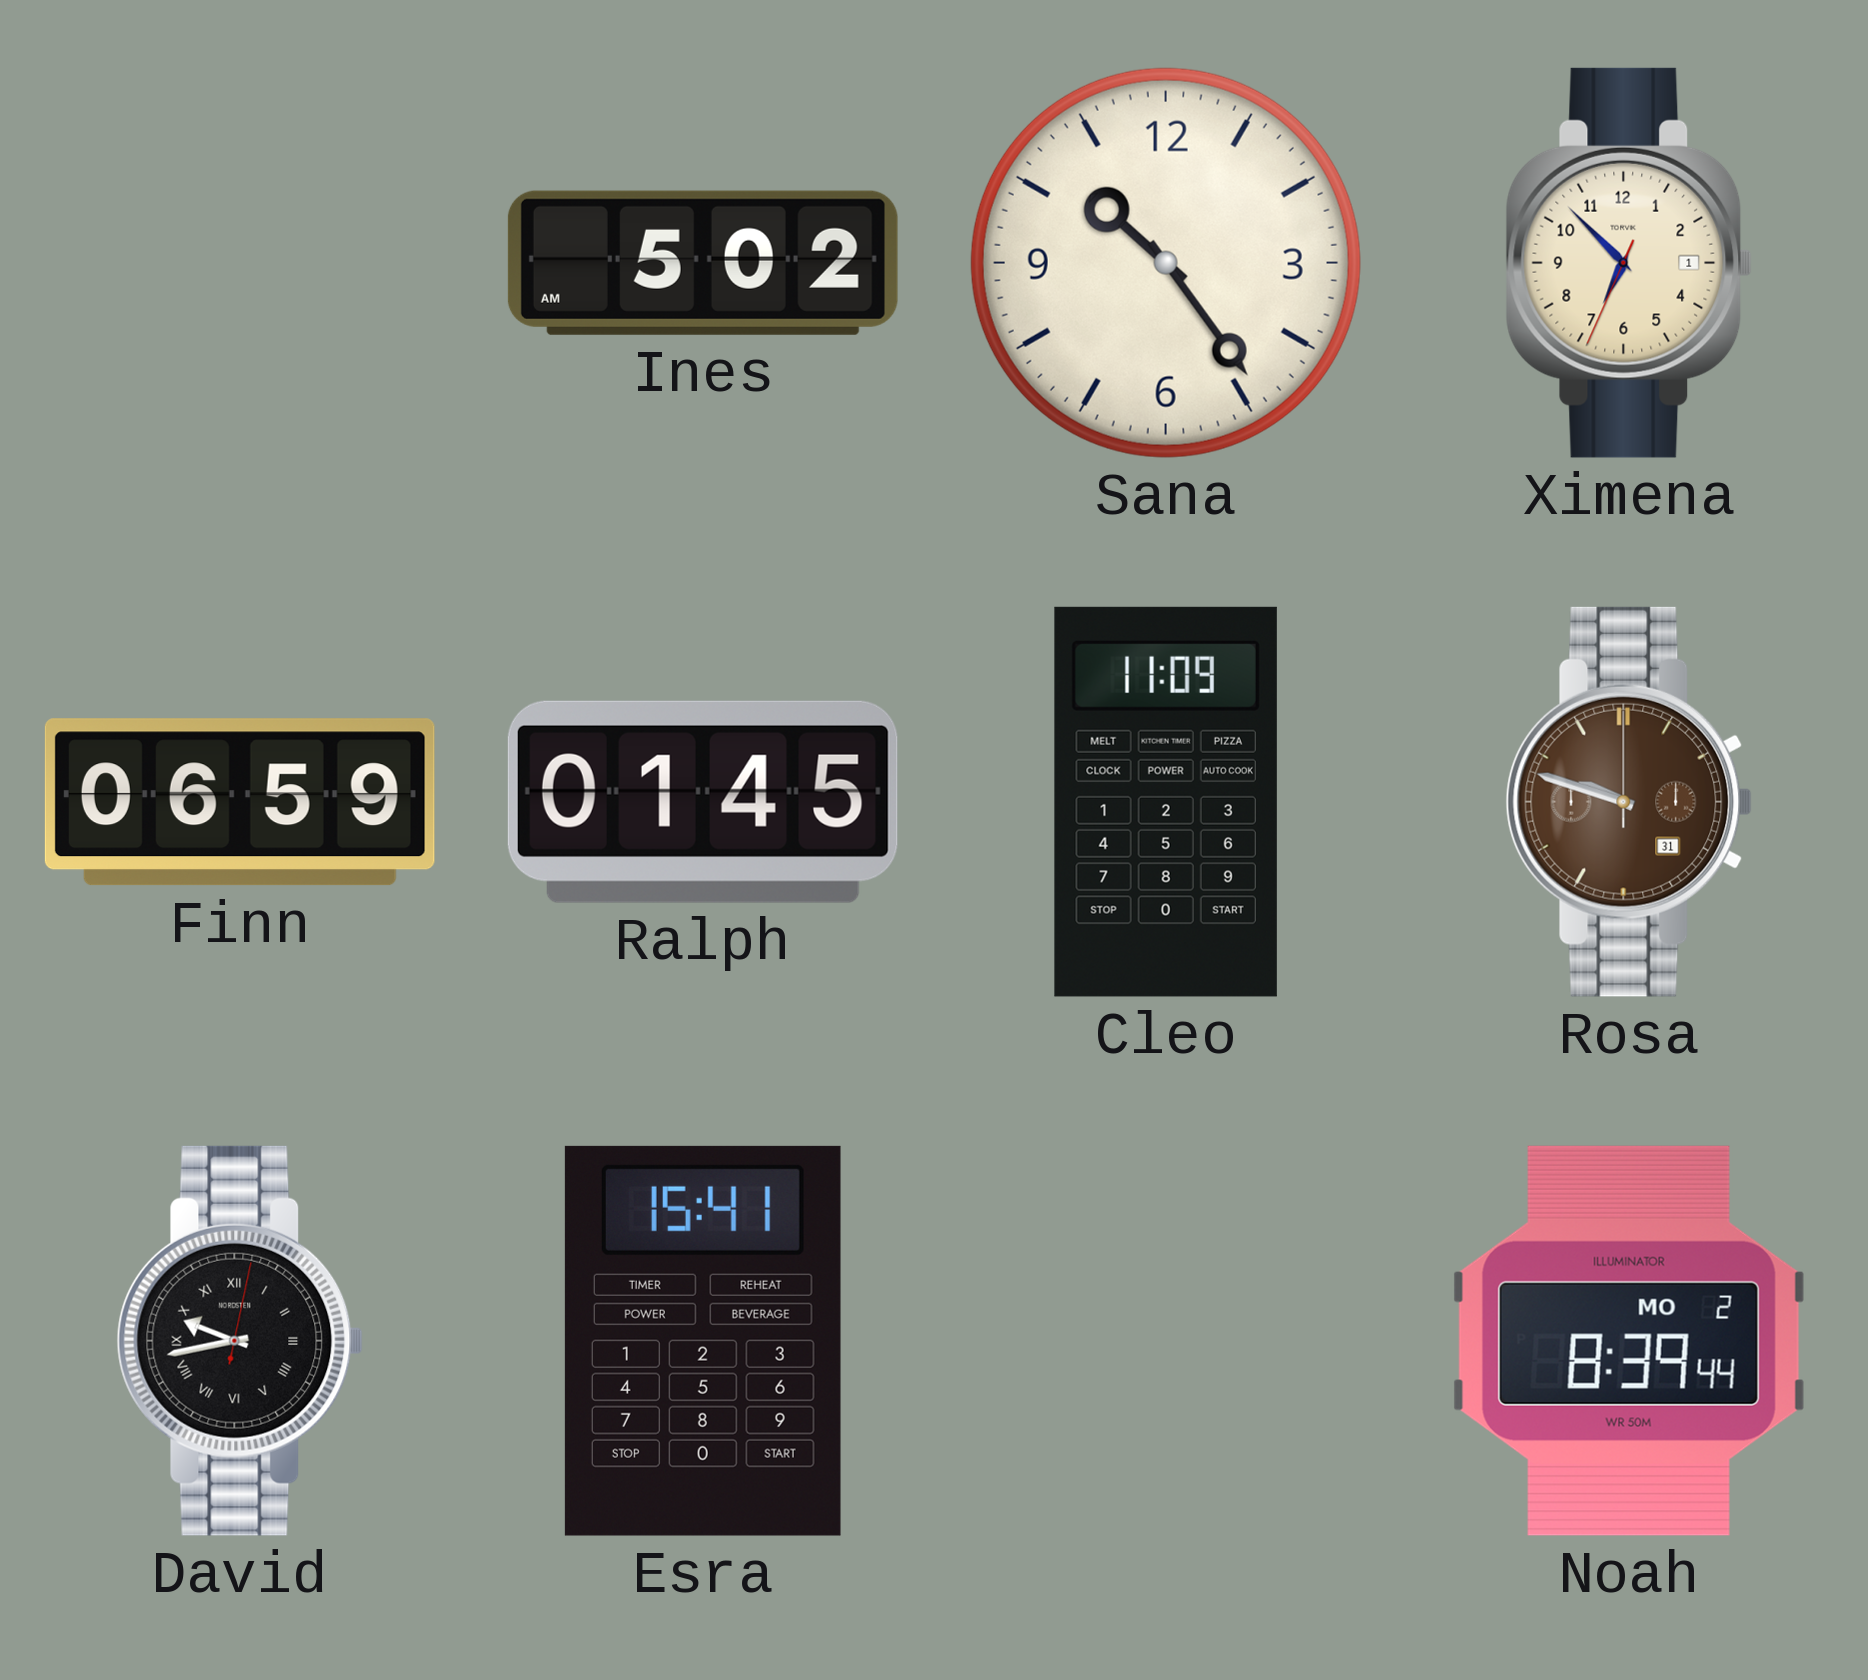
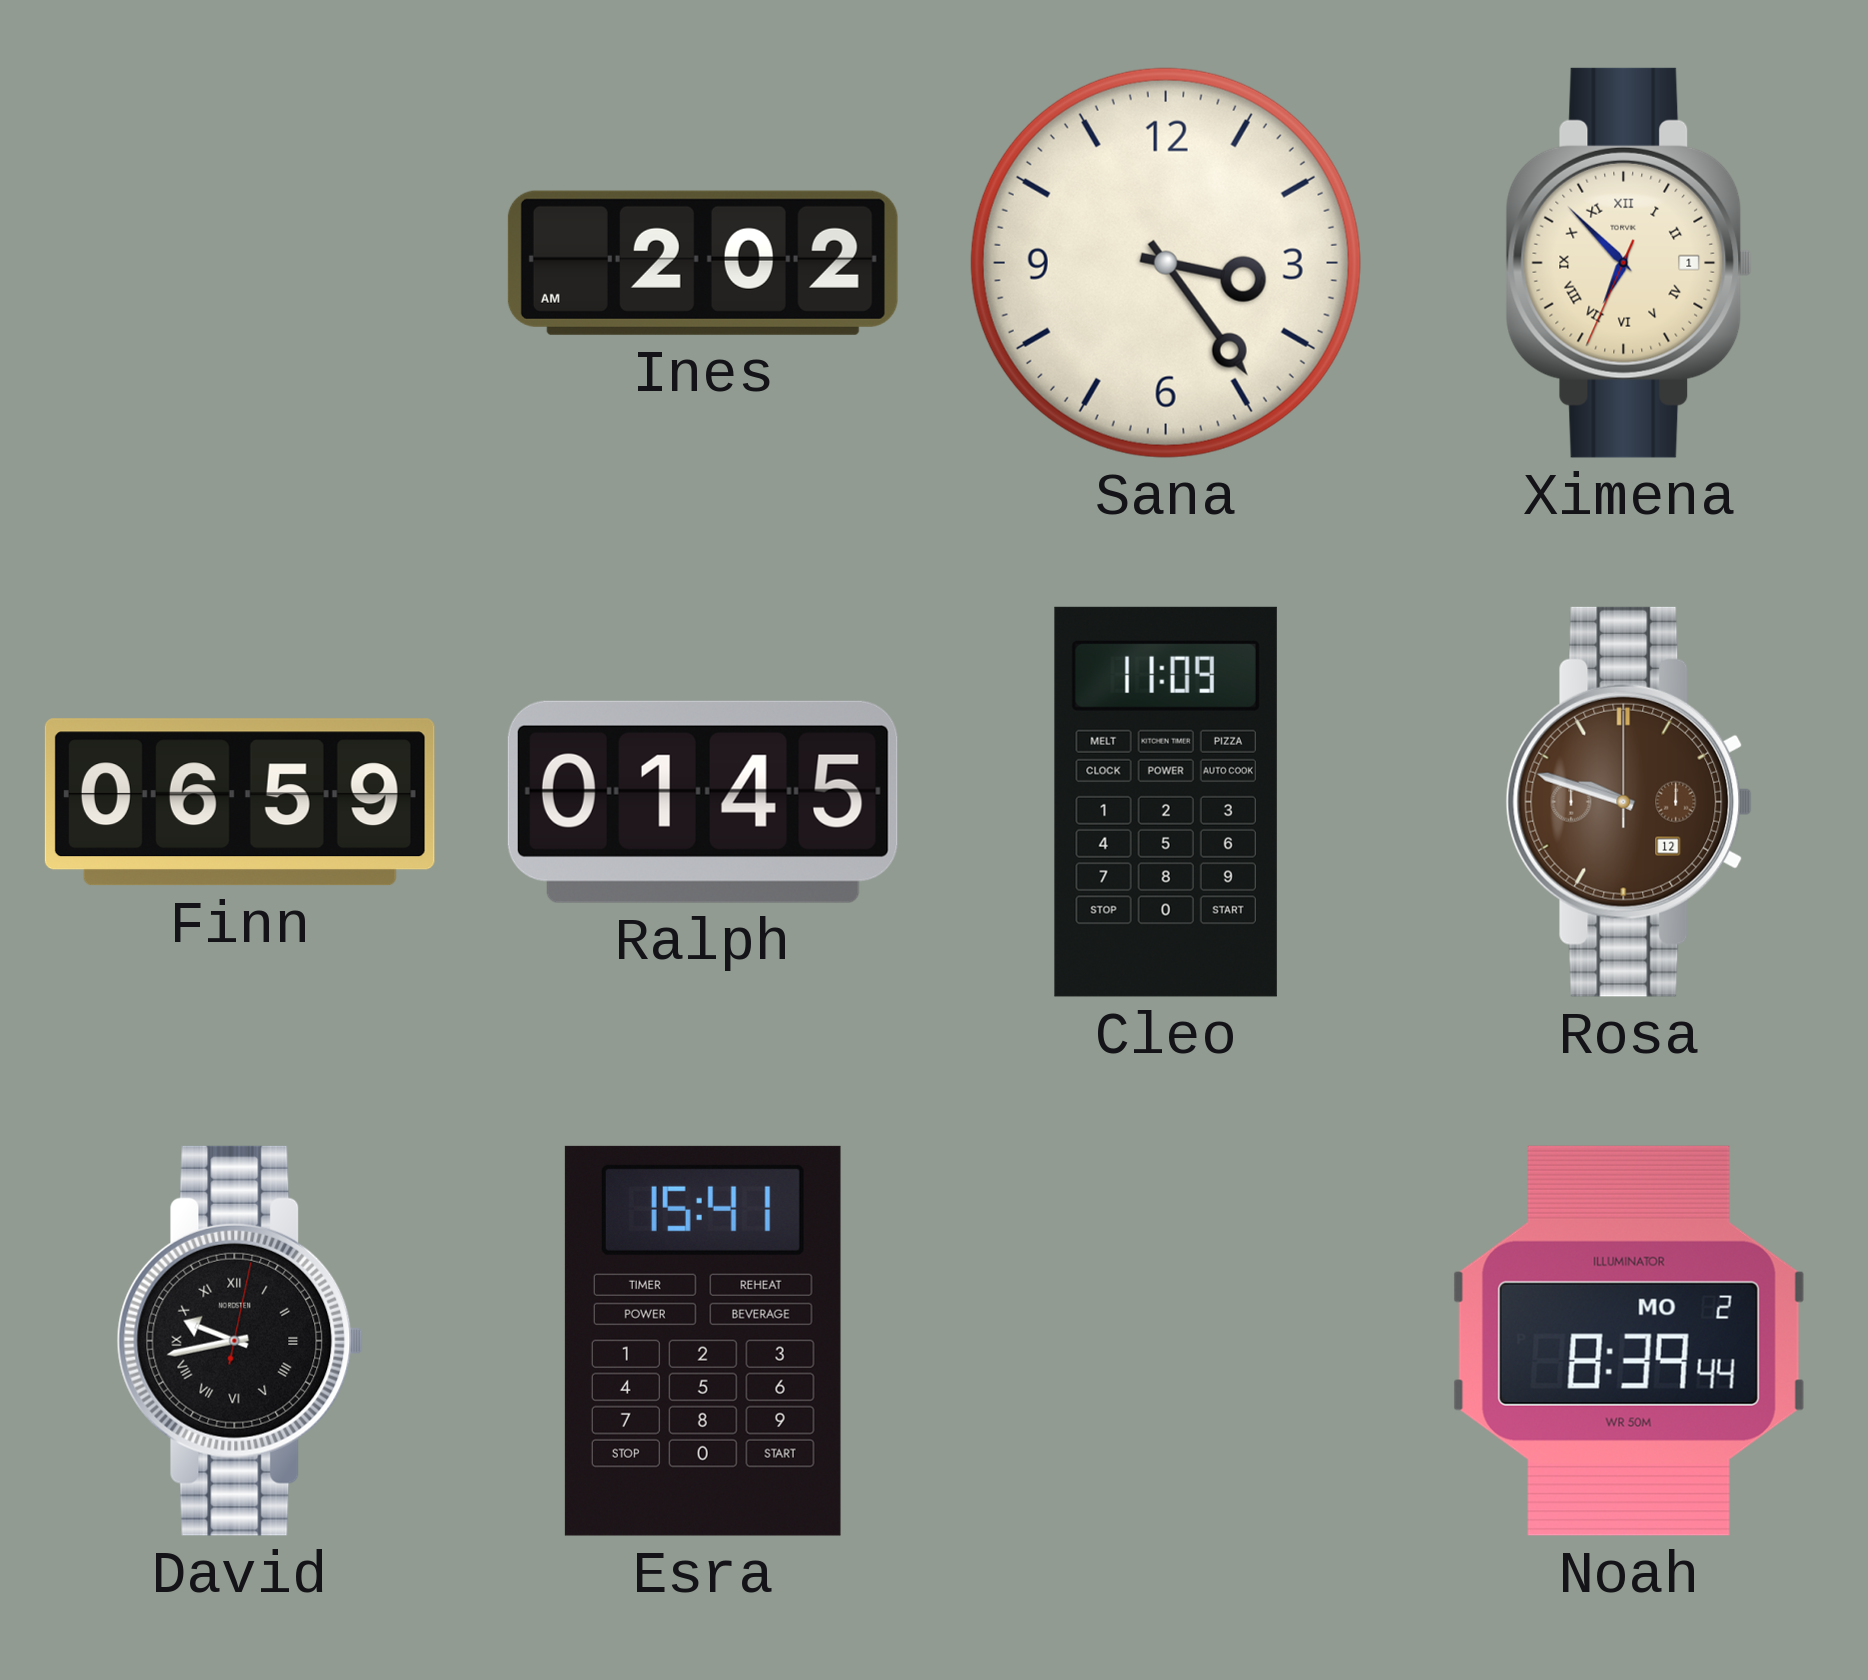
Ines: 5:02 -> 2:02 (703, 263)
Sana: 10:24 -> 3:24 (1166, 263)
Ximena numerals: Arabic -> Roman (1629, 263)
Rosa date: 31 -> 12 (1629, 802)
